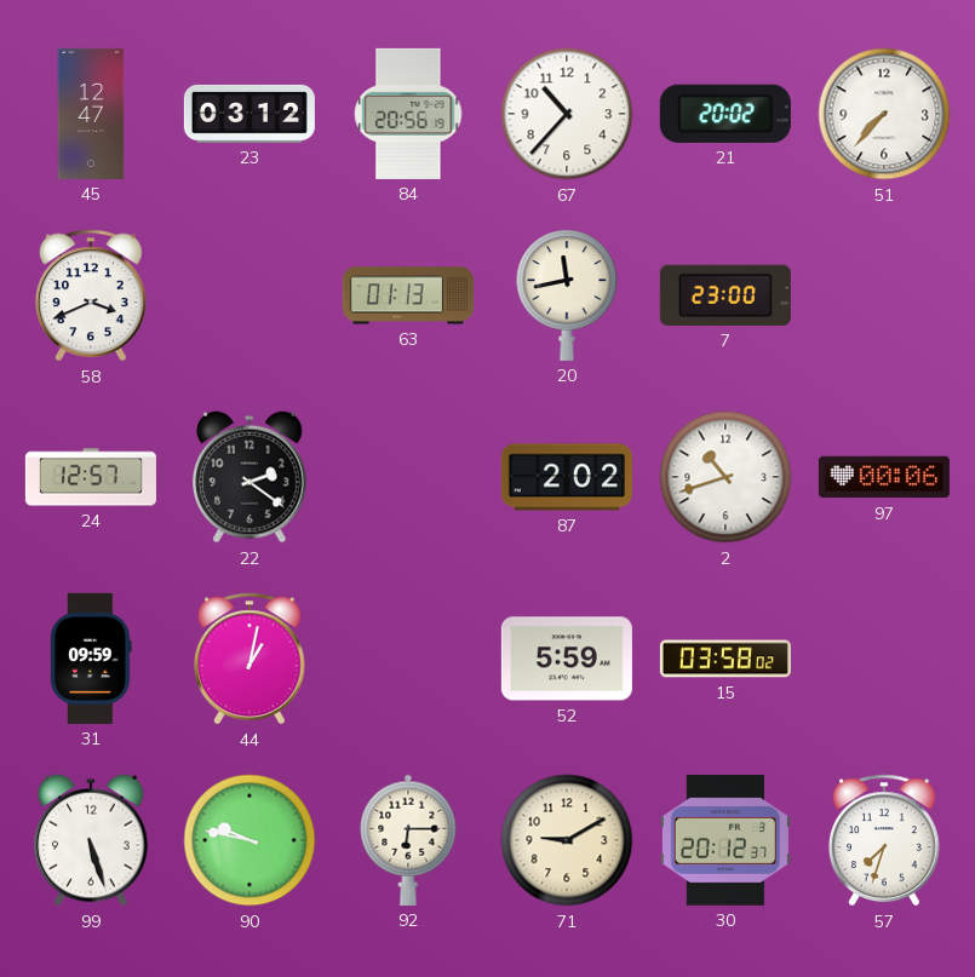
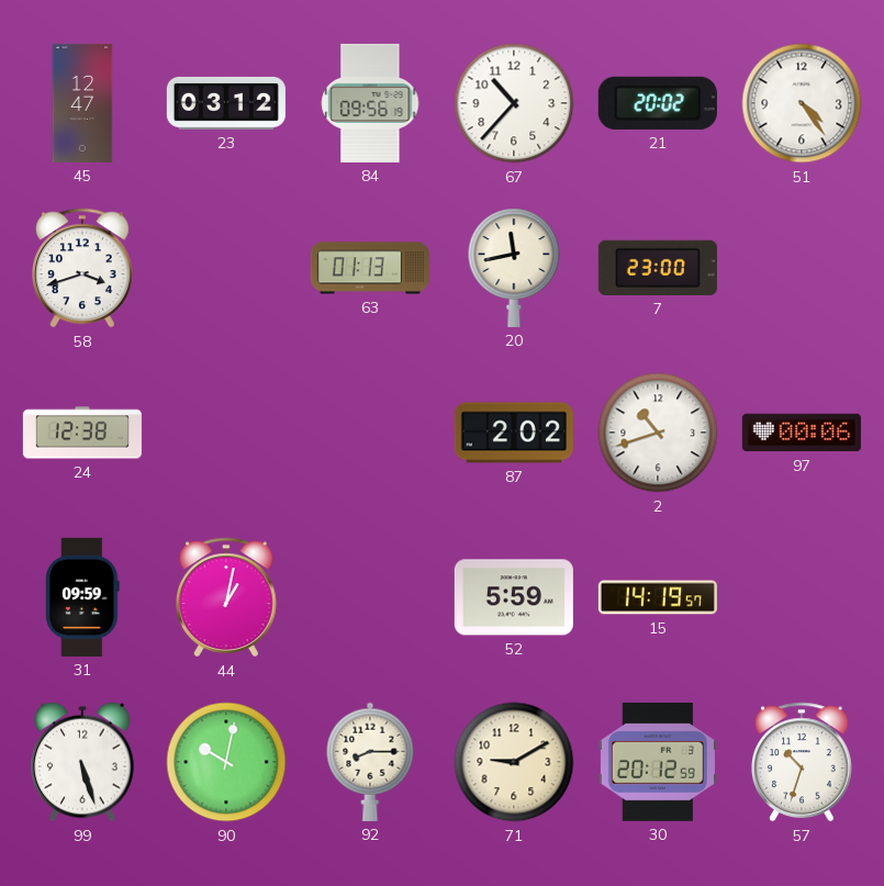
84: 20:56 -> 09:56 (370, 103)
51: 7:37 -> 4:24 (802, 103)
58: 3:41 -> 3:42 (83, 268)
24: 12:57 -> 12:38 (82, 433)
22: 2:21 -> none (250, 477)
15: 03:58 -> 14:19 (658, 597)
90: 9:47 -> 10:02 (226, 762)
92: 6:15 -> 8:15 (370, 762)
30: 20:12:37 -> 20:12:59 (658, 762)
57: 7:33 -> 10:33 (803, 762)
